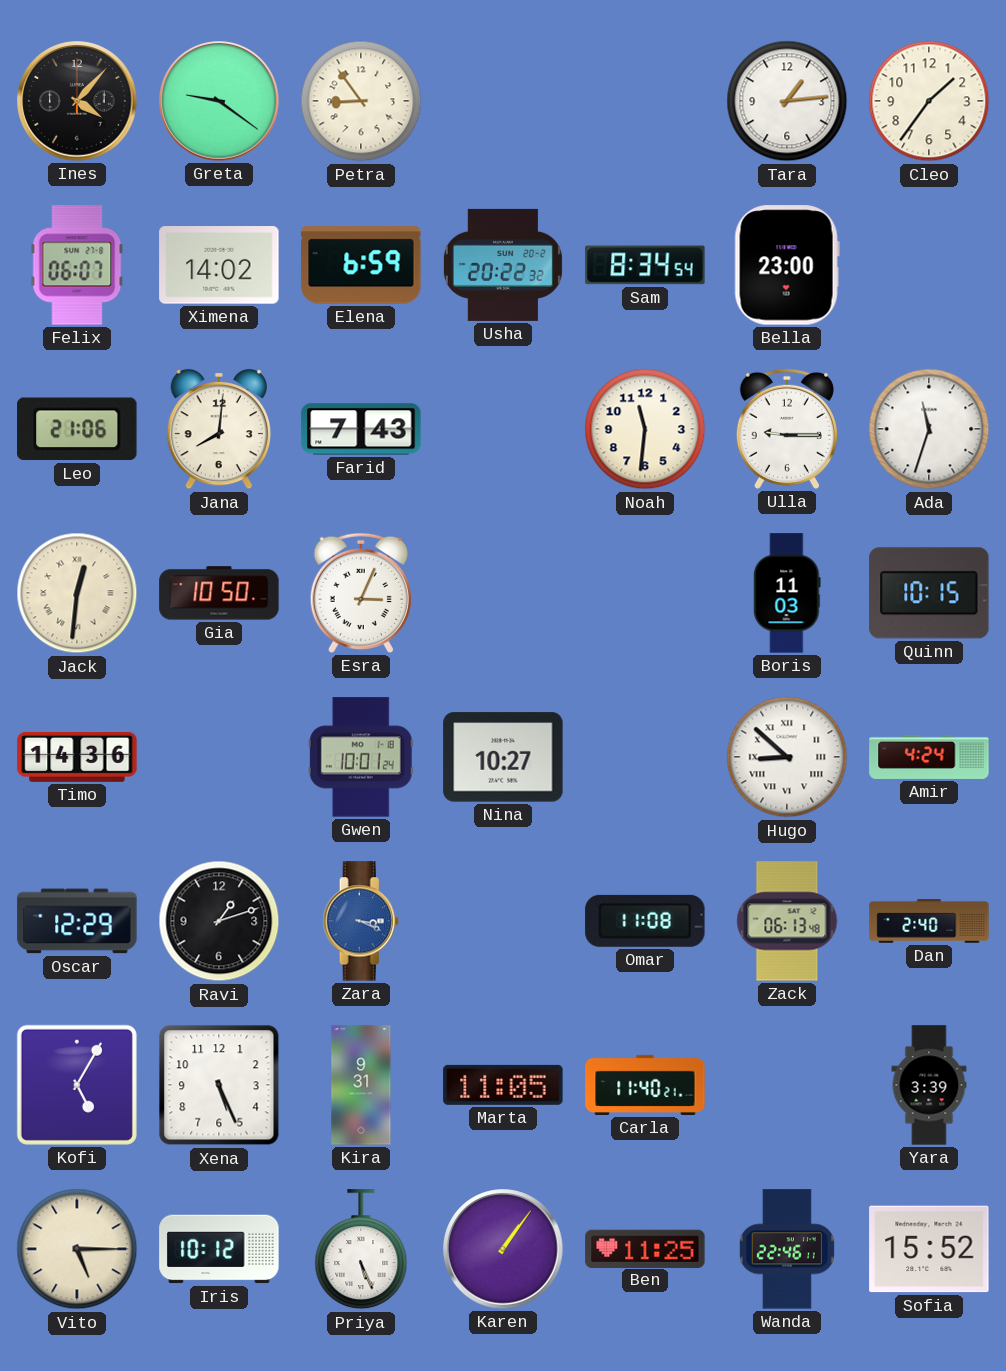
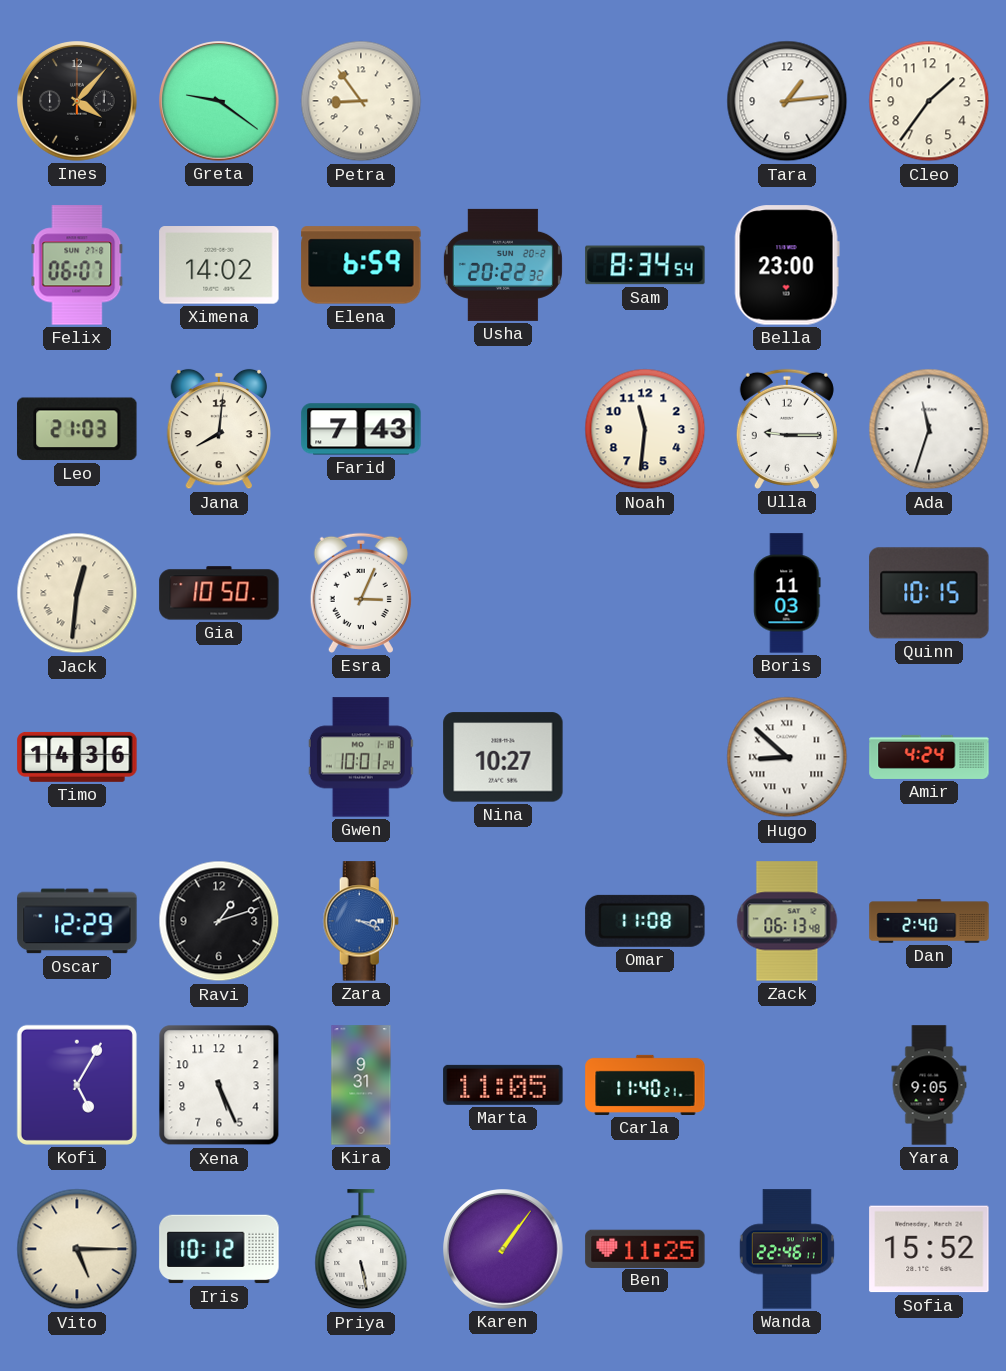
Leo: 21:06 -> 21:03 (77, 429)
Yara: 3:39 -> 9:05 (929, 1085)
Priya: 5:26 -> 5:28 (361, 1250)
